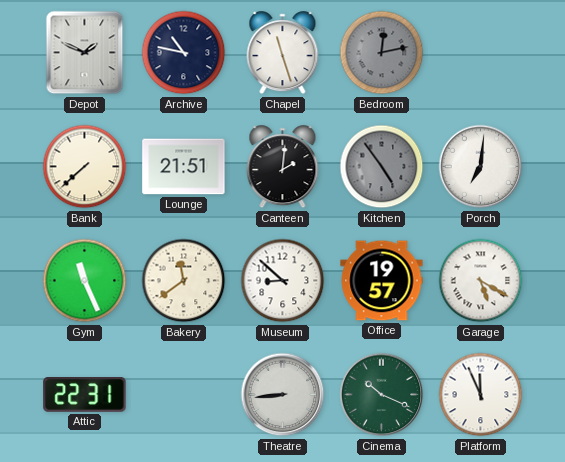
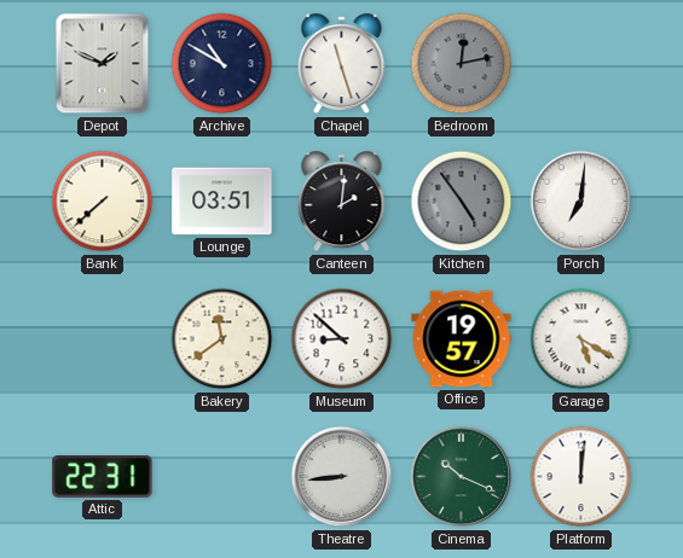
Archive: 10:47 -> 10:50 (222, 64)
Lounge: 21:51 -> 03:51 (222, 202)
Gym: 11:26 -> none (85, 281)
Platform: 11:56 -> 12:01 (581, 477)
